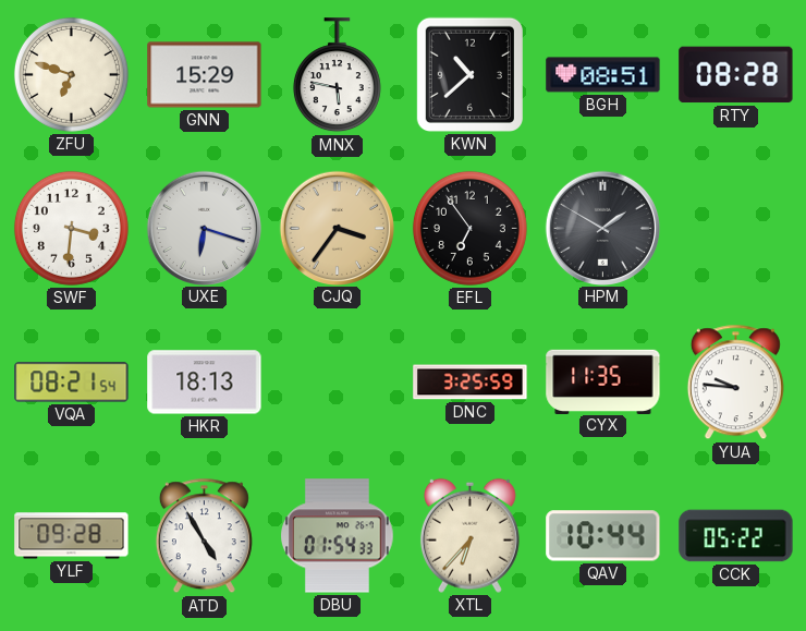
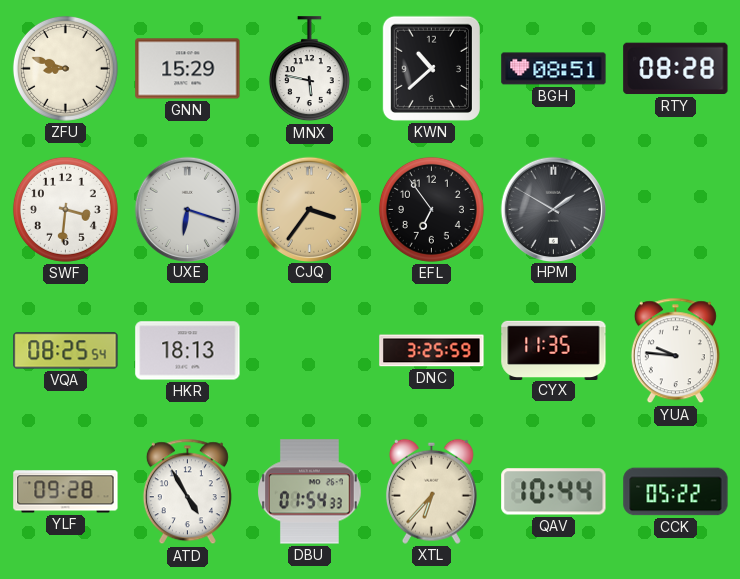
ZFU: 6:48 -> 8:48 (65, 68)
VQA: 08:21 -> 08:25 (66, 351)
